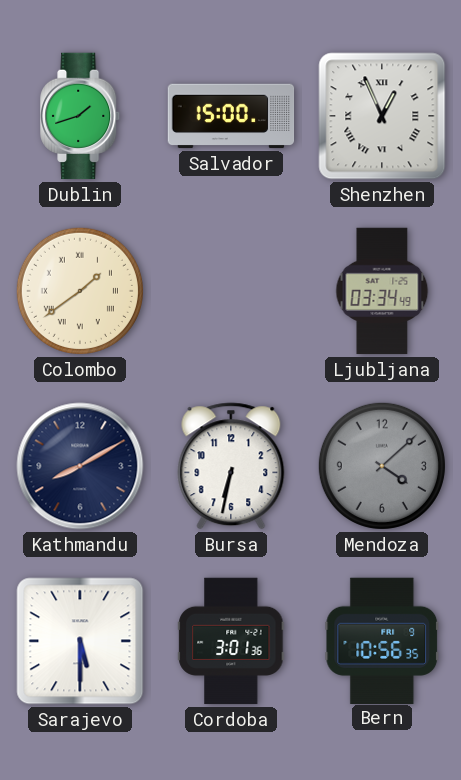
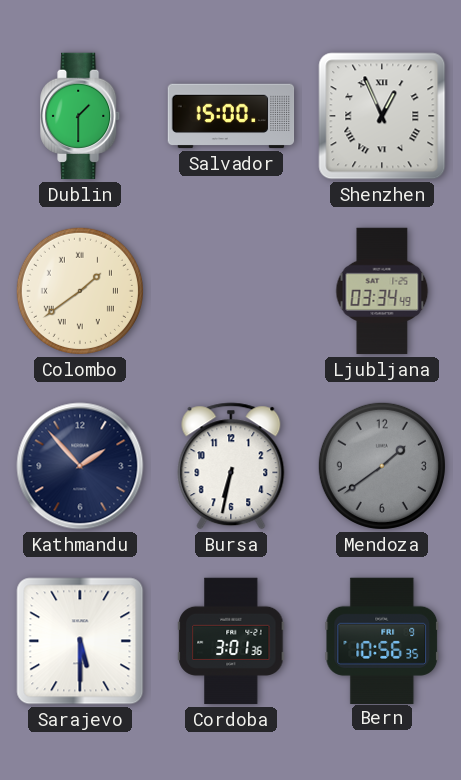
Dublin: 1:42 -> 1:30 (81, 116)
Kathmandu: 8:10 -> 1:53 (80, 466)
Mendoza: 4:08 -> 1:39 (382, 466)
